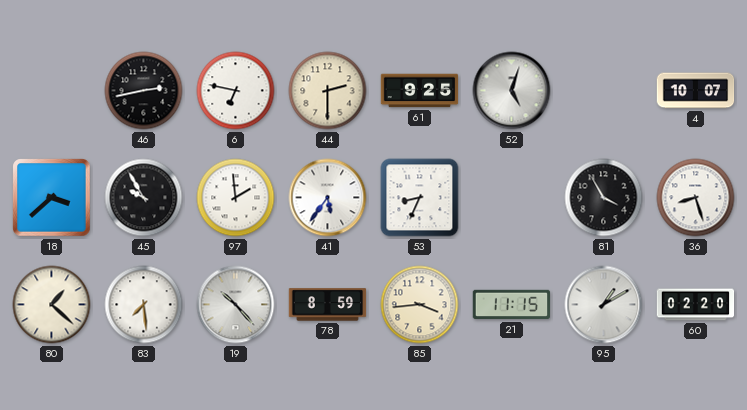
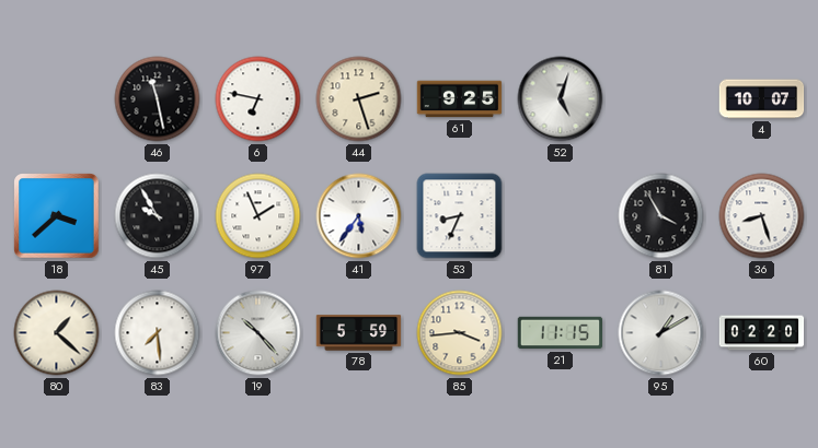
46: 2:43 -> 11:28 (158, 99)
44: 2:30 -> 2:27 (359, 99)
97: 1:59 -> 1:56 (258, 216)
78: 8:59 -> 5:59 (359, 333)
